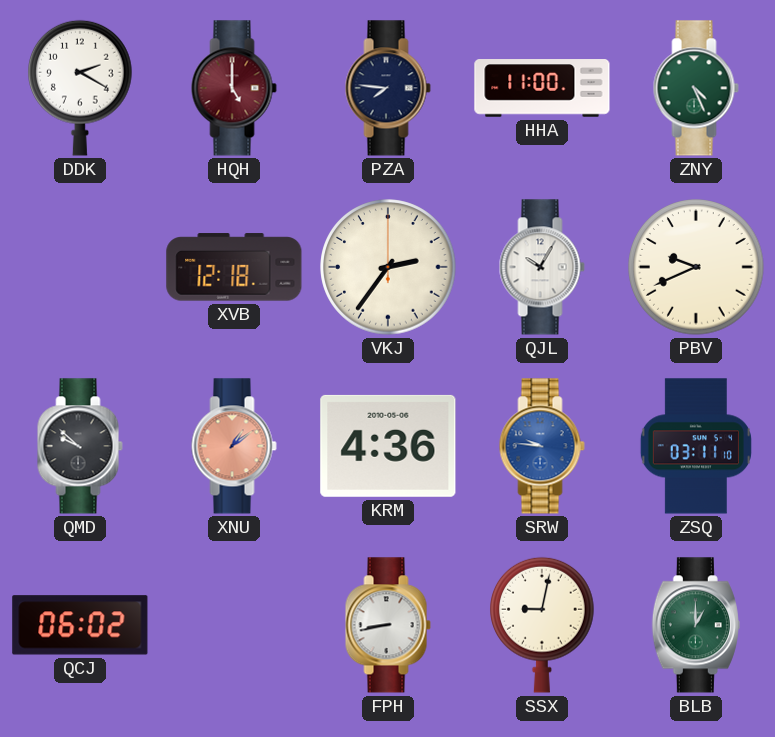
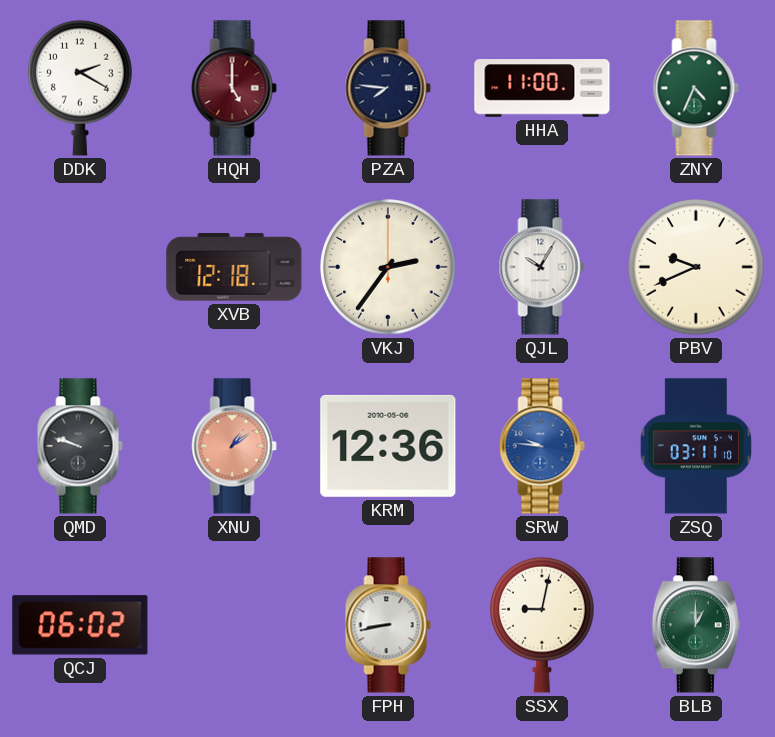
ZNY: 4:26 -> 4:34 (696, 88)
QMD: 9:52 -> 9:48 (80, 446)
KRM: 4:36 -> 12:36 (388, 446)
